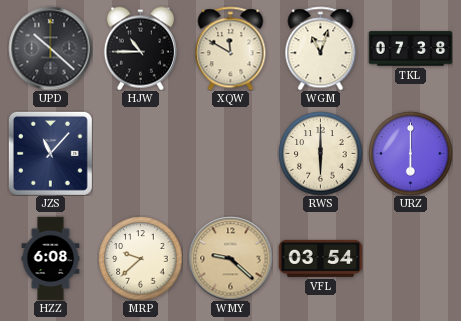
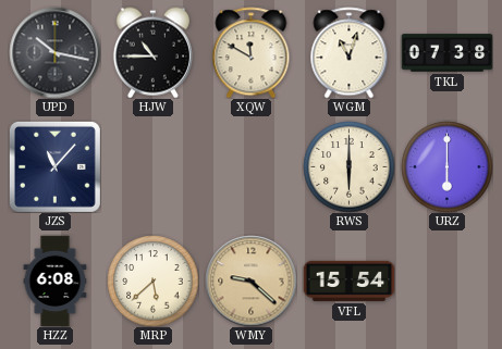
UPD: 10:22 -> 10:17 (54, 52)
MRP: 9:38 -> 5:38 (152, 281)
VFL: 03:54 -> 15:54 (348, 281)
